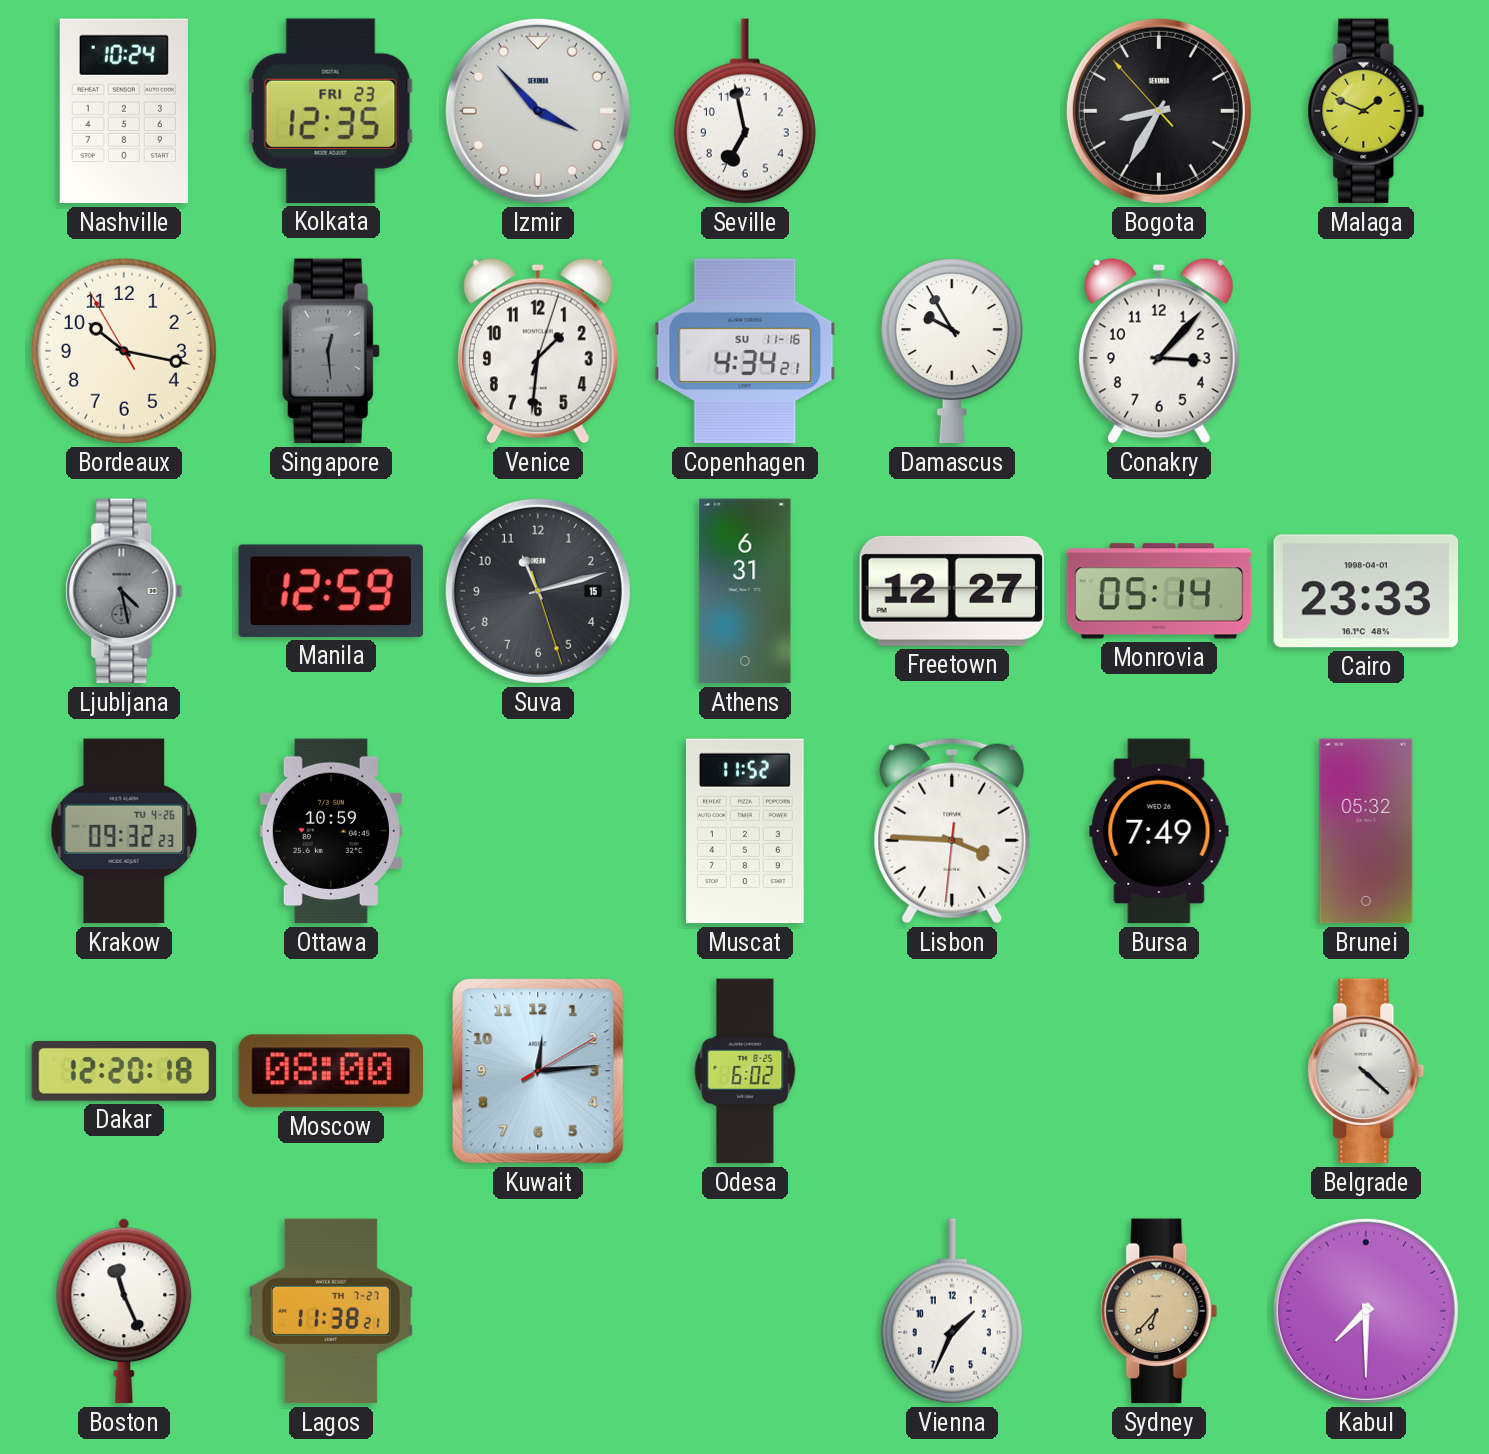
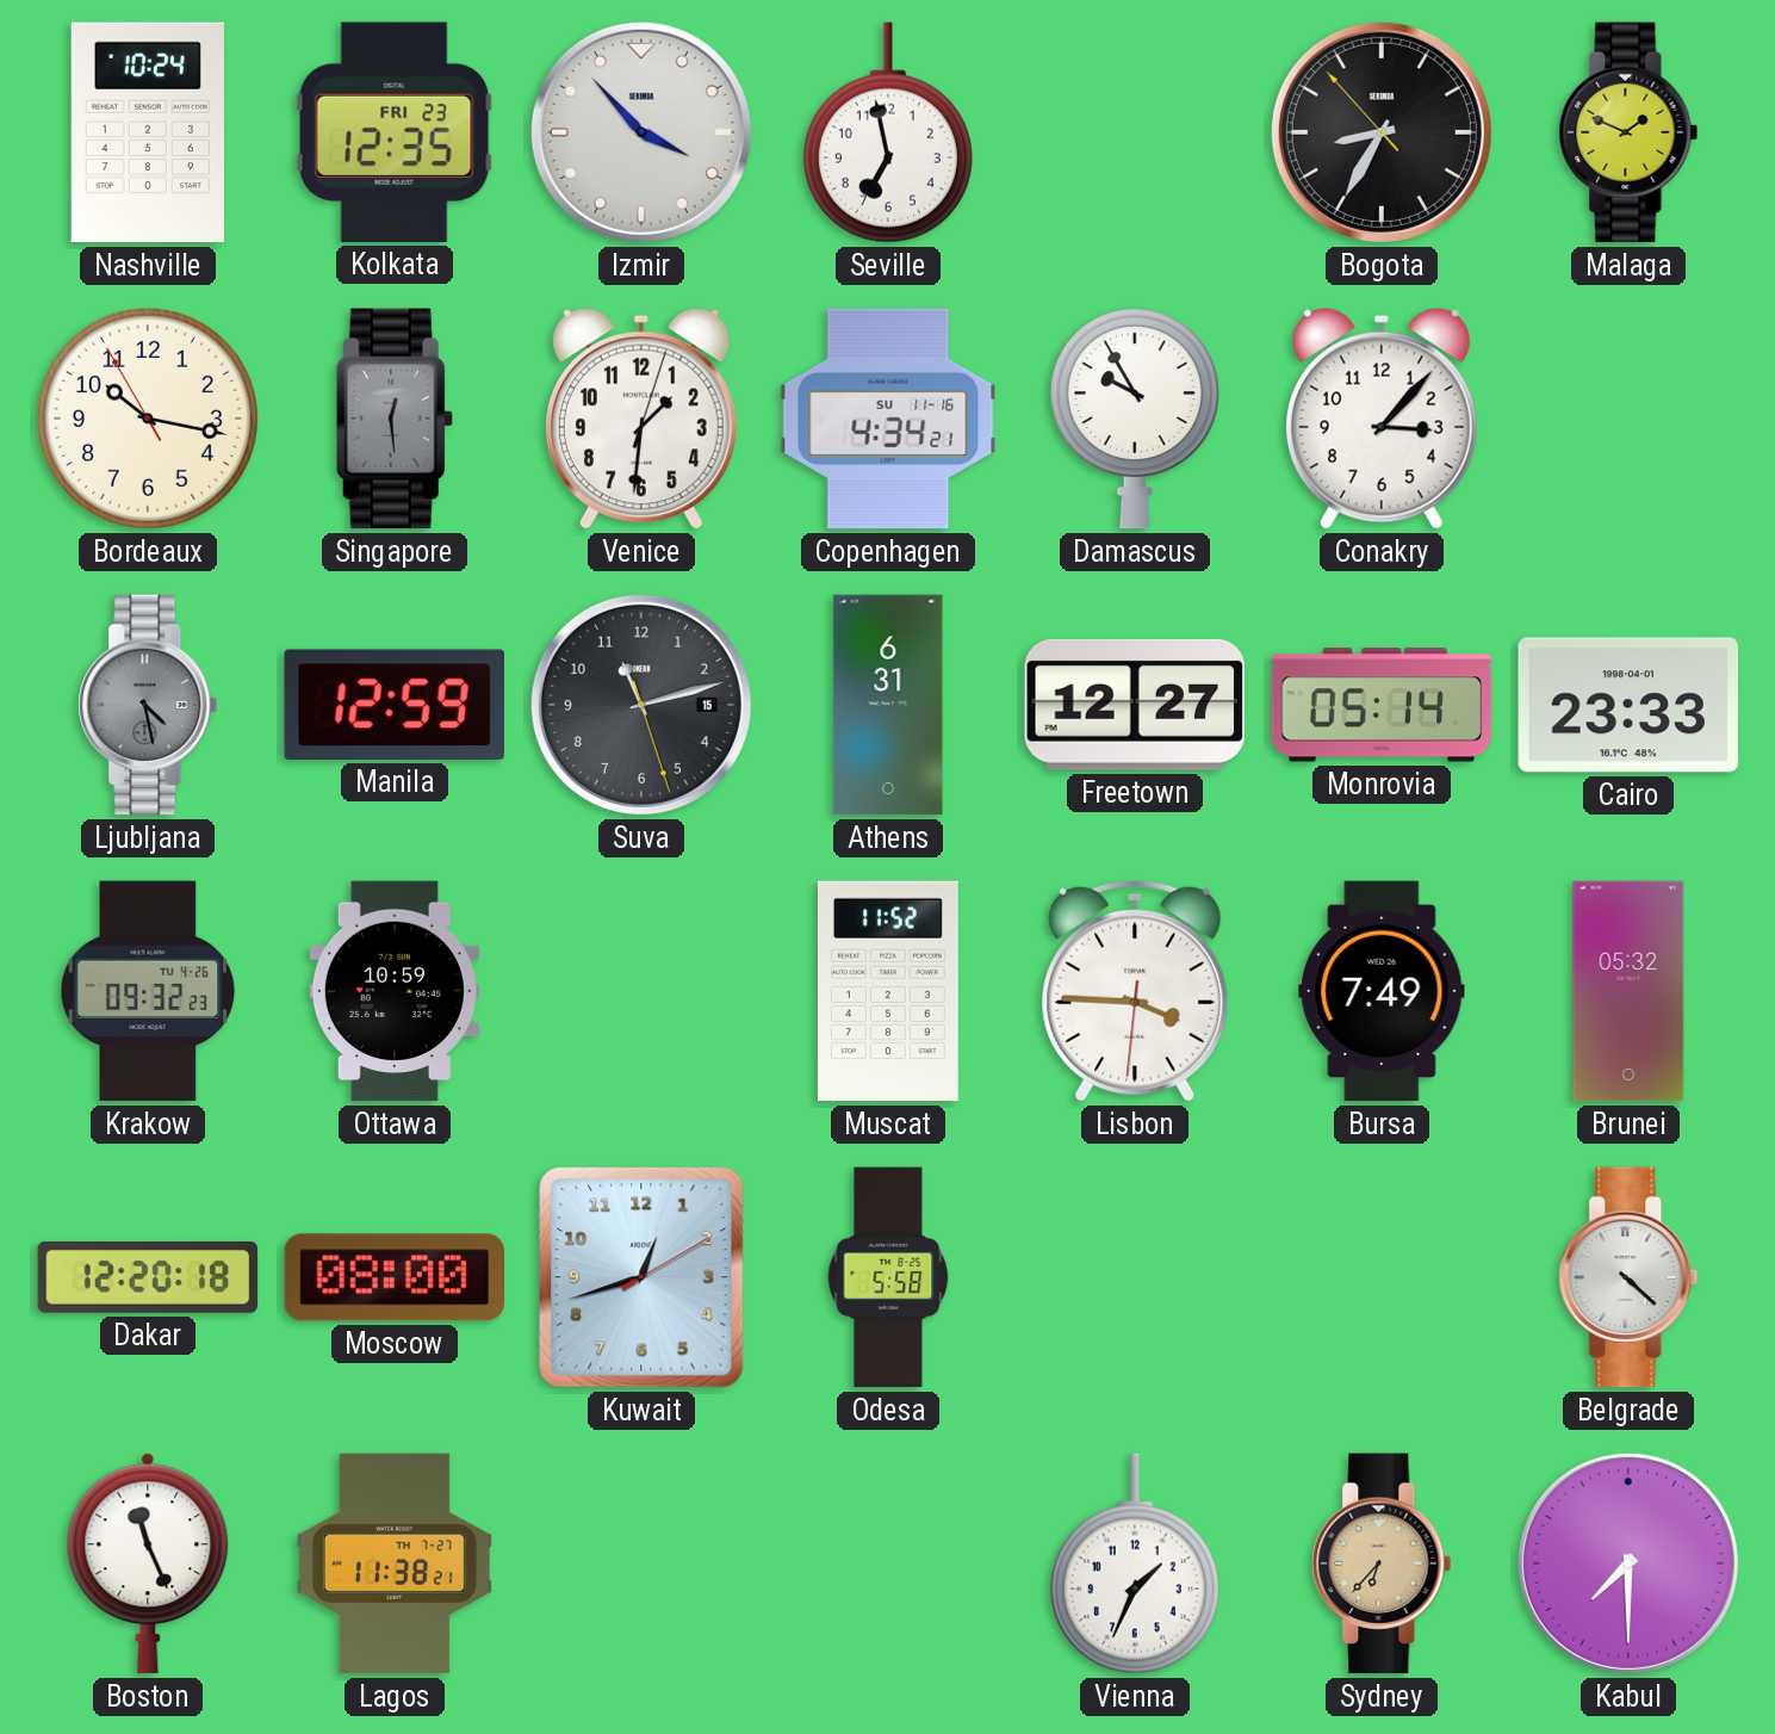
Kuwait: 12:14 -> 12:42 (641, 1277)
Odesa: 6:02 -> 5:58 (888, 1277)
